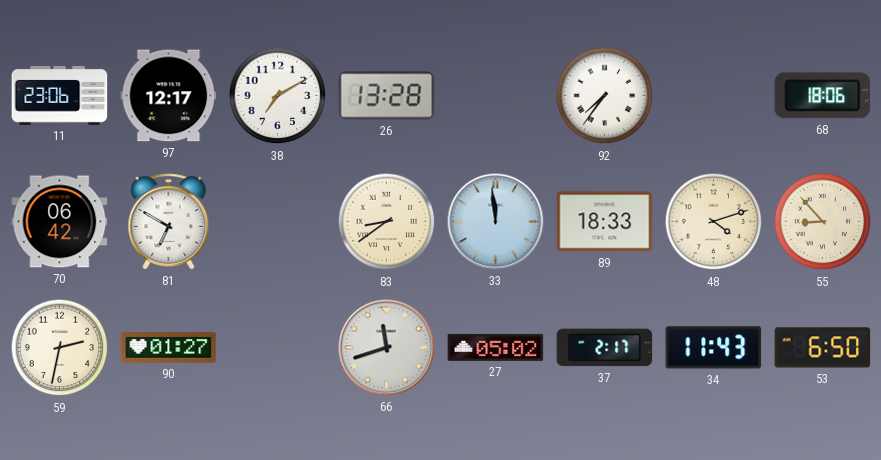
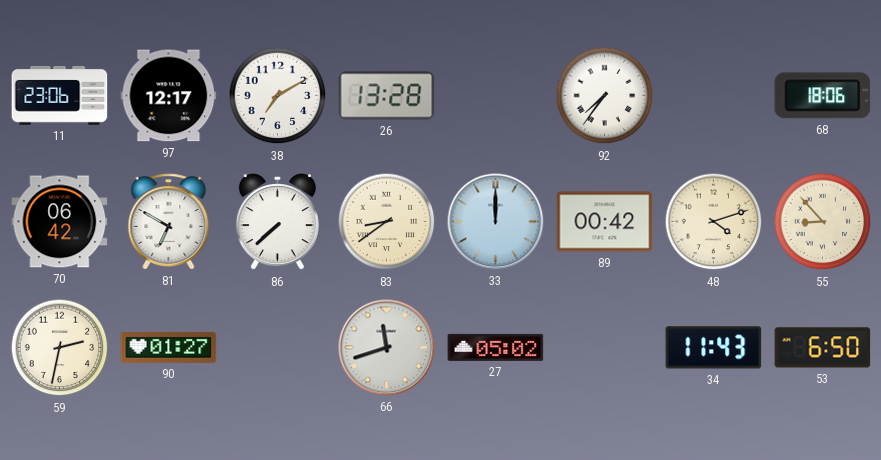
86: none -> 7:38 (277, 222)
33: 11:59 -> 12:00 (496, 222)
89: 18:33 -> 00:42 (605, 222)
37: 2:17 -> none (605, 348)
